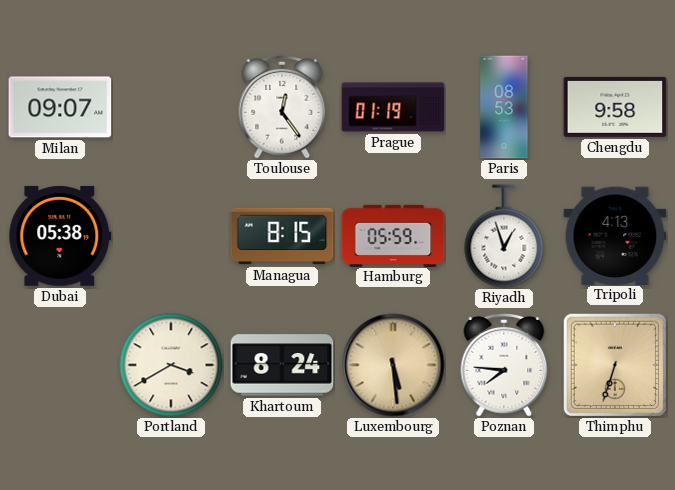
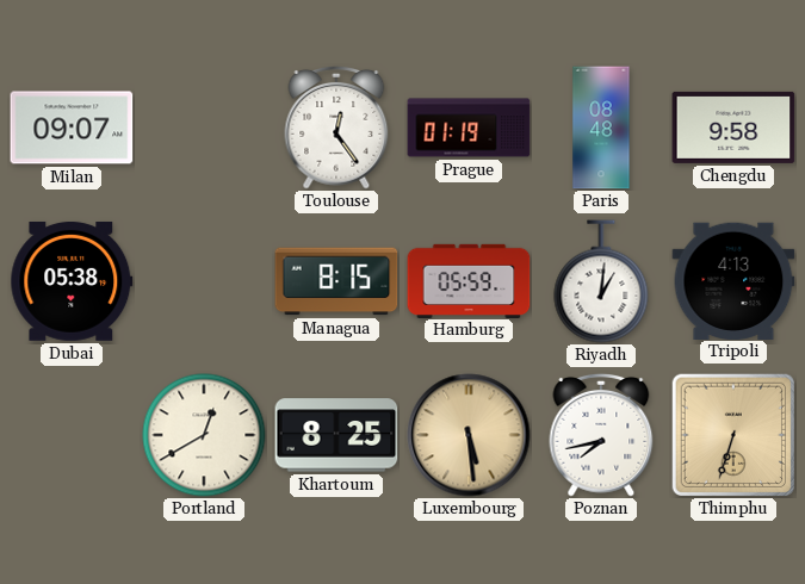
Paris: 08:53 -> 08:48 (601, 128)
Riyadh: 12:57 -> 1:01 (601, 281)
Portland: 3:40 -> 12:40 (204, 435)
Khartoum: 8:24 -> 8:25 (336, 435)
Poznan: 7:46 -> 7:43 (601, 435)
